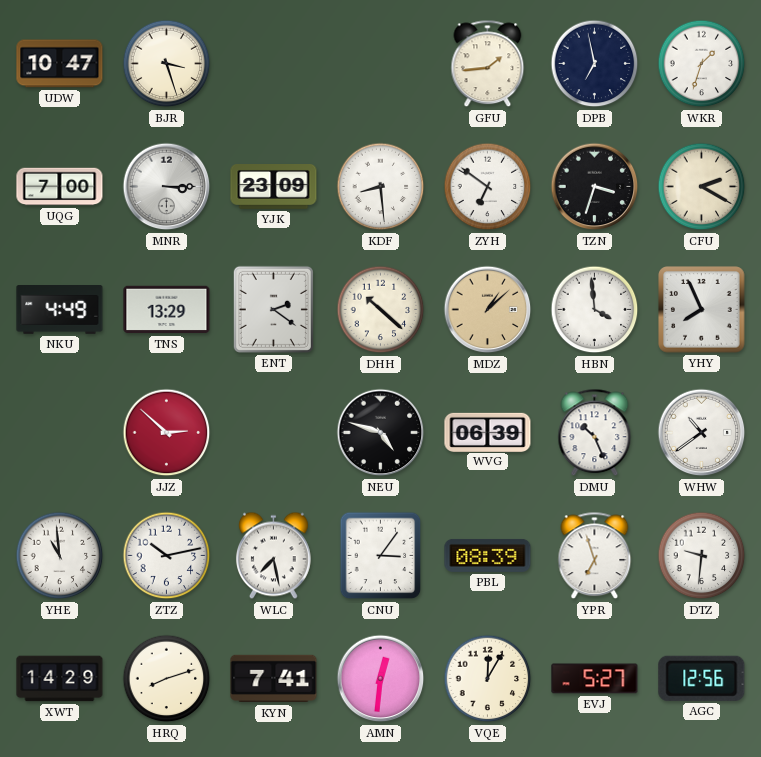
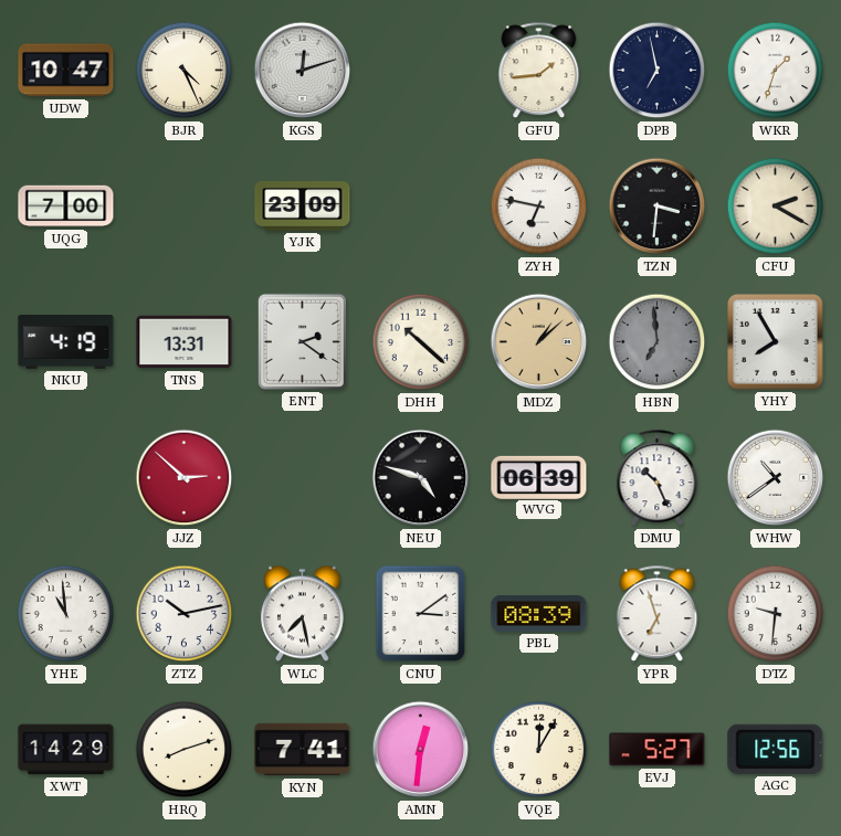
BJR: 3:27 -> 4:26 (185, 71)
KGS: none -> 12:12 (303, 71)
MNR: 3:15 -> none (167, 187)
KDF: 8:29 -> none (381, 187)
ZYH: 6:51 -> 6:47 (539, 207)
TZN: 3:33 -> 3:31 (658, 207)
NKU: 4:49 -> 4:19 (66, 342)
TNS: 13:29 -> 13:31 (185, 342)
HBN: 3:59 -> 6:59 (658, 342)
HBN dial: white -> grey (658, 342)
YHY: 7:56 -> 7:55 (776, 342)
CNU: 3:06 -> 3:09 (421, 614)
